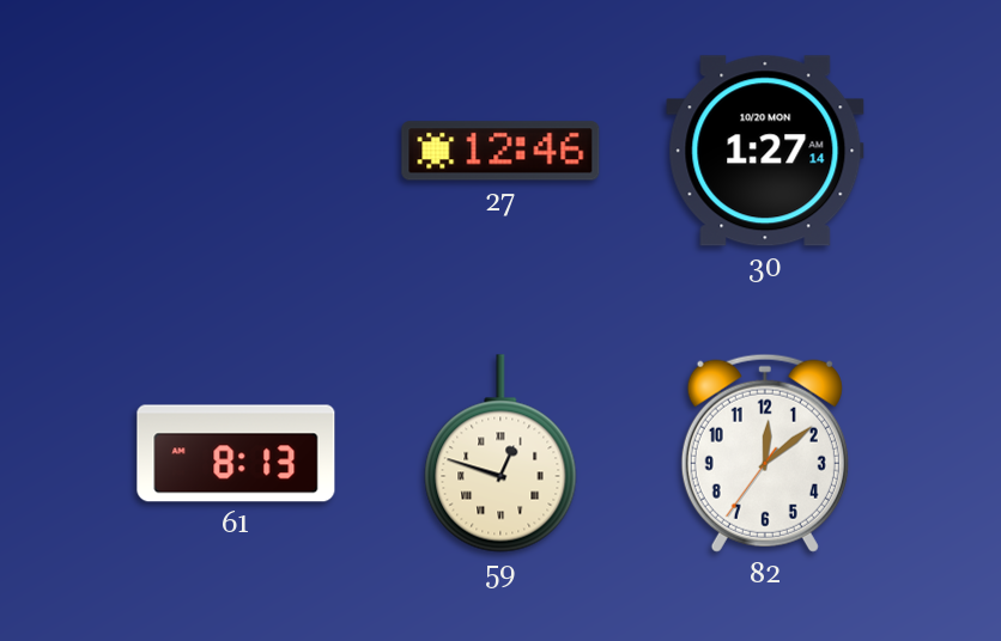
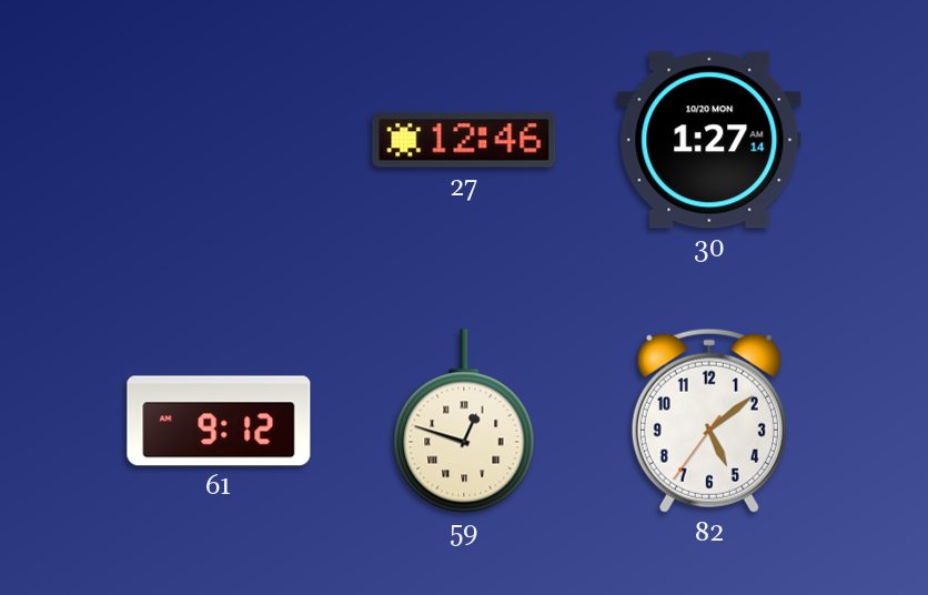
61: 8:13 -> 9:12 (219, 421)
82: 12:08 -> 5:08 (709, 421)
